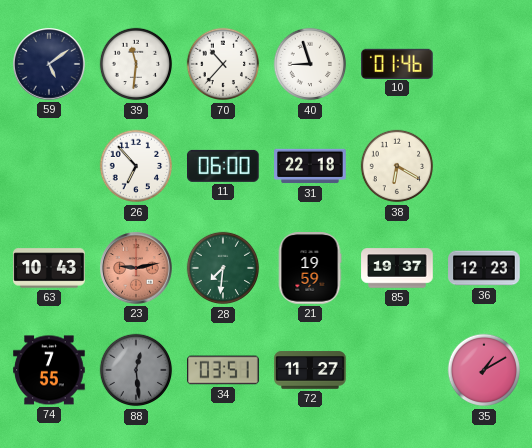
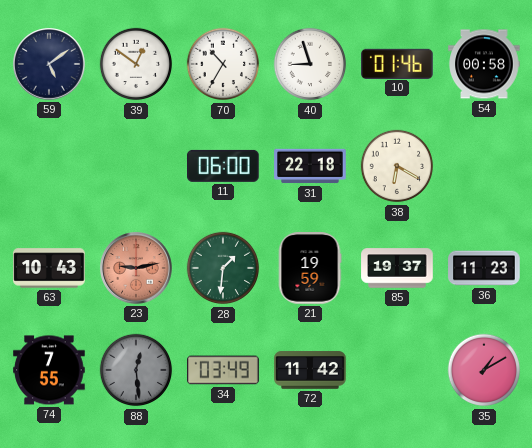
39: 11:31 -> 12:51 (136, 64)
70: 10:37 -> 10:35 (223, 64)
54: none -> 00:58 (484, 64)
26: 6:53 -> none (136, 166)
28: 7:31 -> 1:31 (223, 268)
36: 12:23 -> 11:23 (484, 268)
34: 03:51 -> 03:49 (223, 370)
72: 11:27 -> 11:42 (310, 370)
